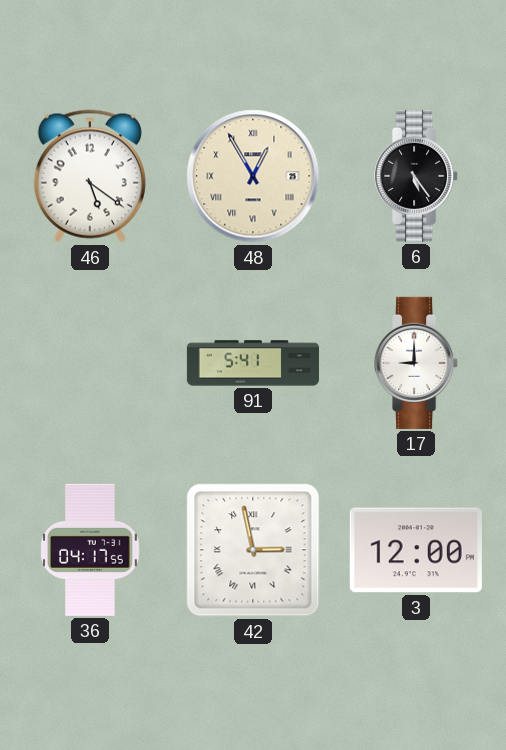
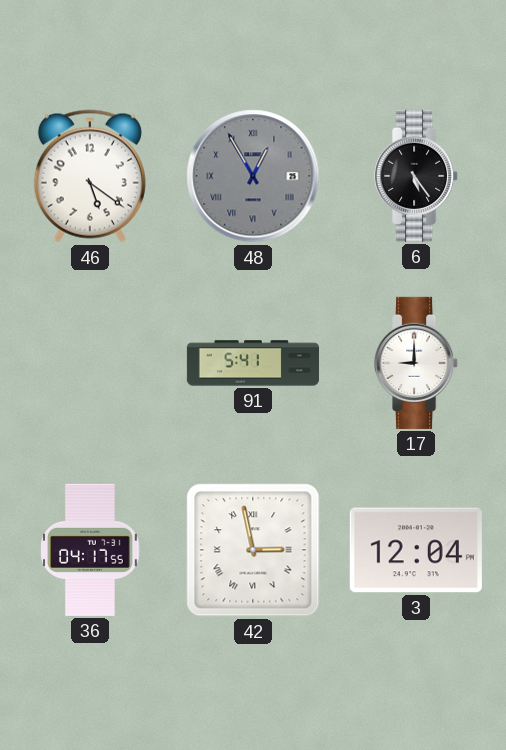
48 dial: cream -> grey (253, 176)
3: 12:00 -> 12:04 (416, 550)
